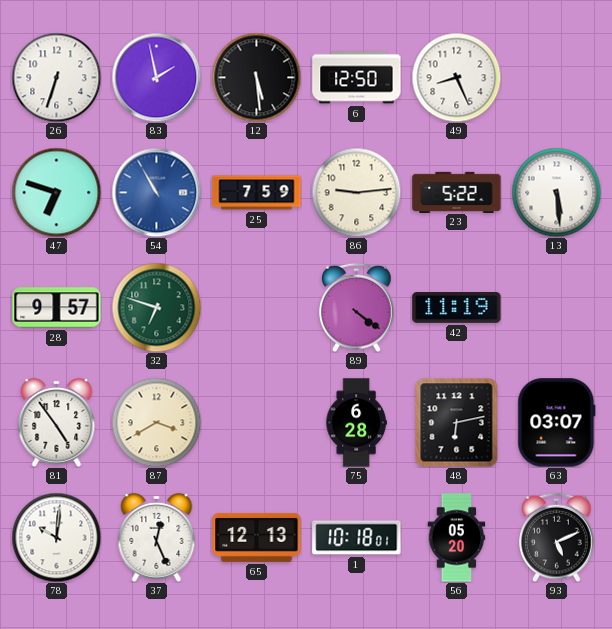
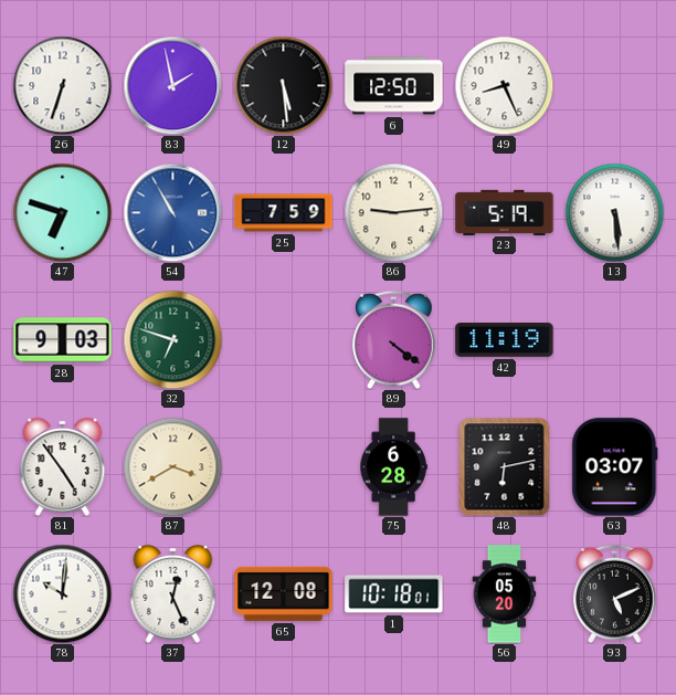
23: 5:22 -> 5:19 (505, 212)
28: 9:57 -> 9:03 (63, 340)
65: 12:13 -> 12:08 (284, 593)
